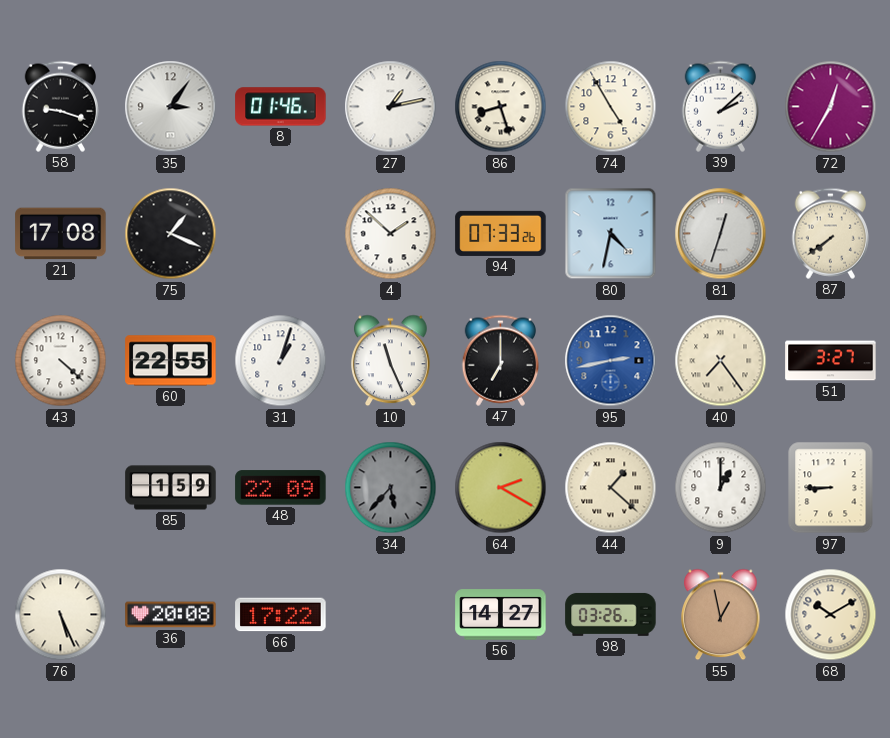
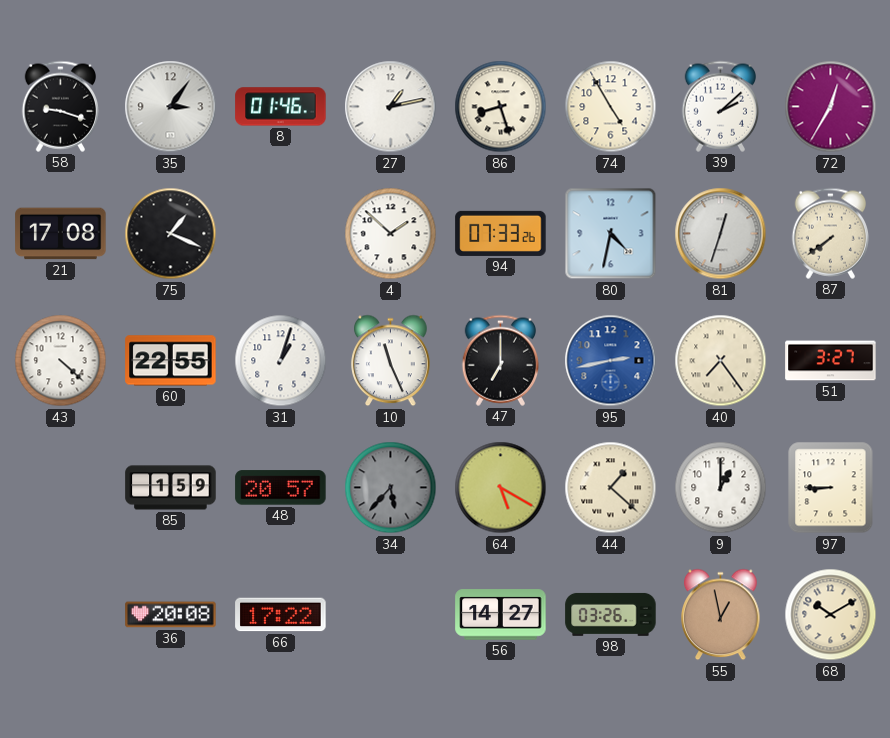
48: 22:09 -> 20:57 (281, 488)
64: 2:20 -> 5:20 (501, 488)
76: 5:26 -> none (61, 615)
